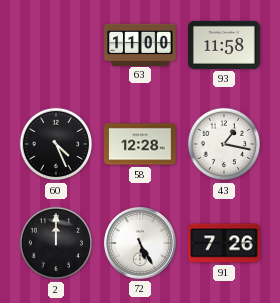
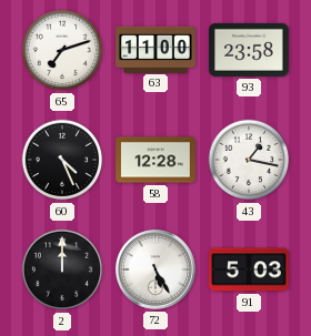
65: none -> 7:12 (62, 50)
93: 11:58 -> 23:58 (249, 50)
91: 7:26 -> 5:03 (249, 269)
